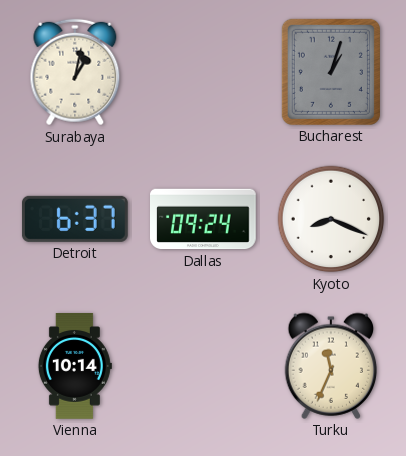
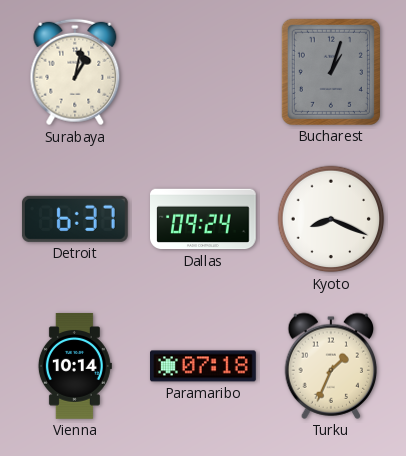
Paramaribo: none -> 07:18 (204, 366)
Turku: 11:34 -> 1:34 (331, 366)
